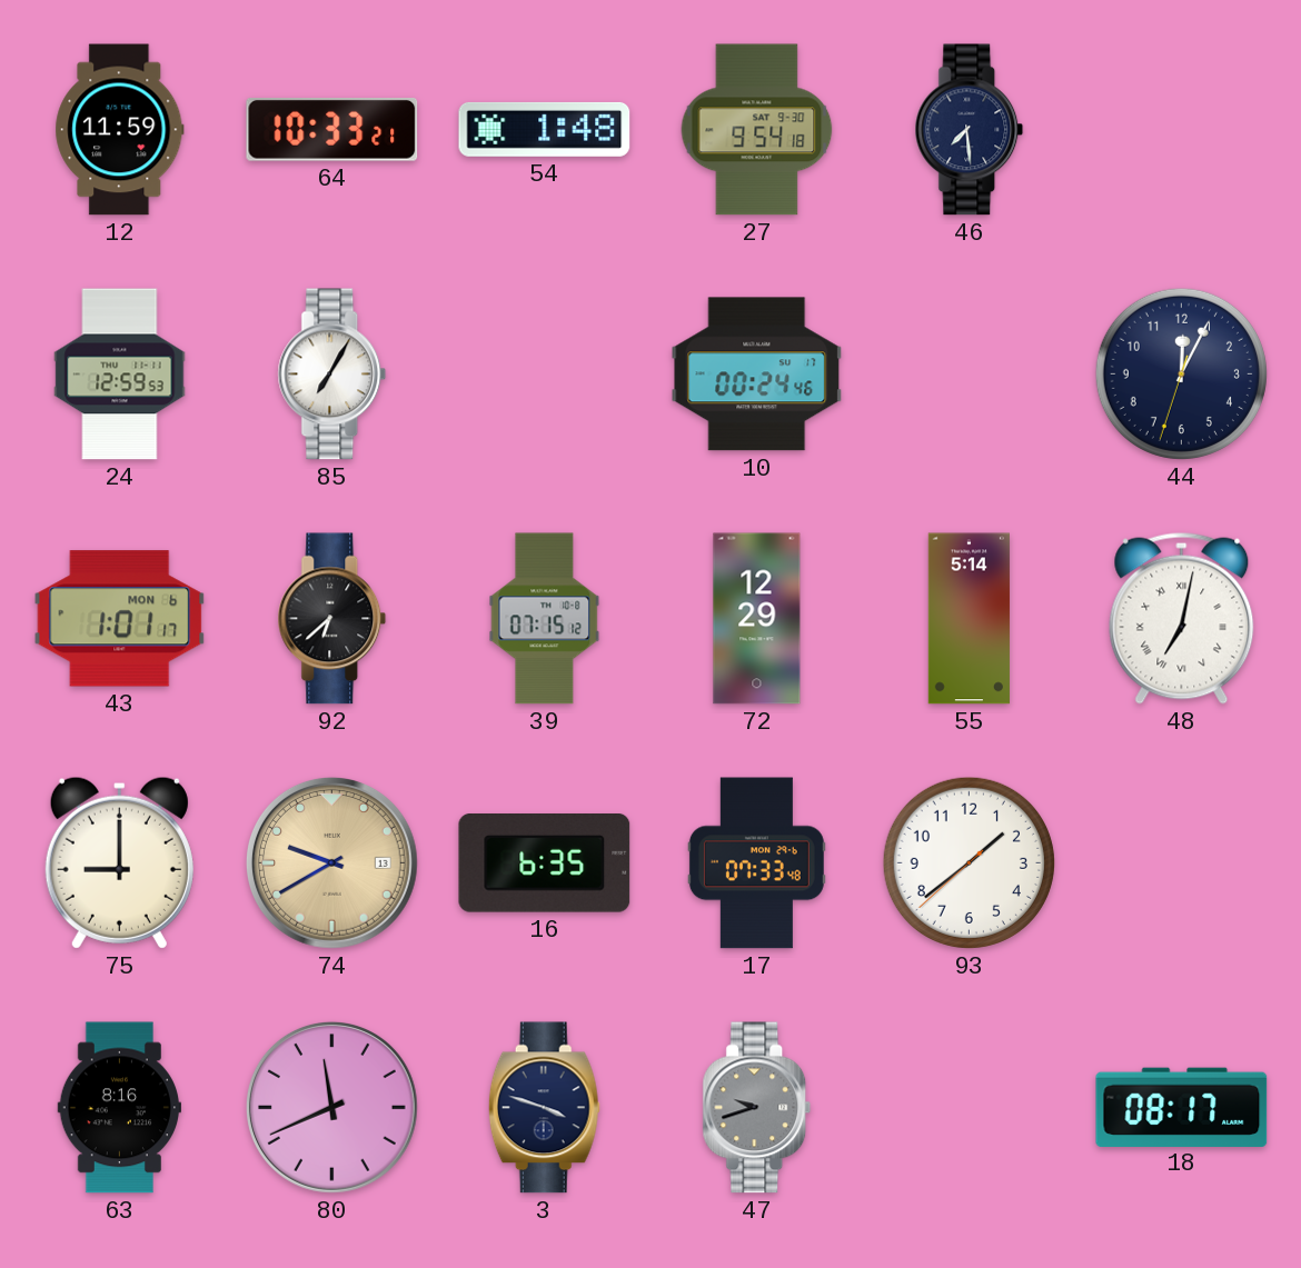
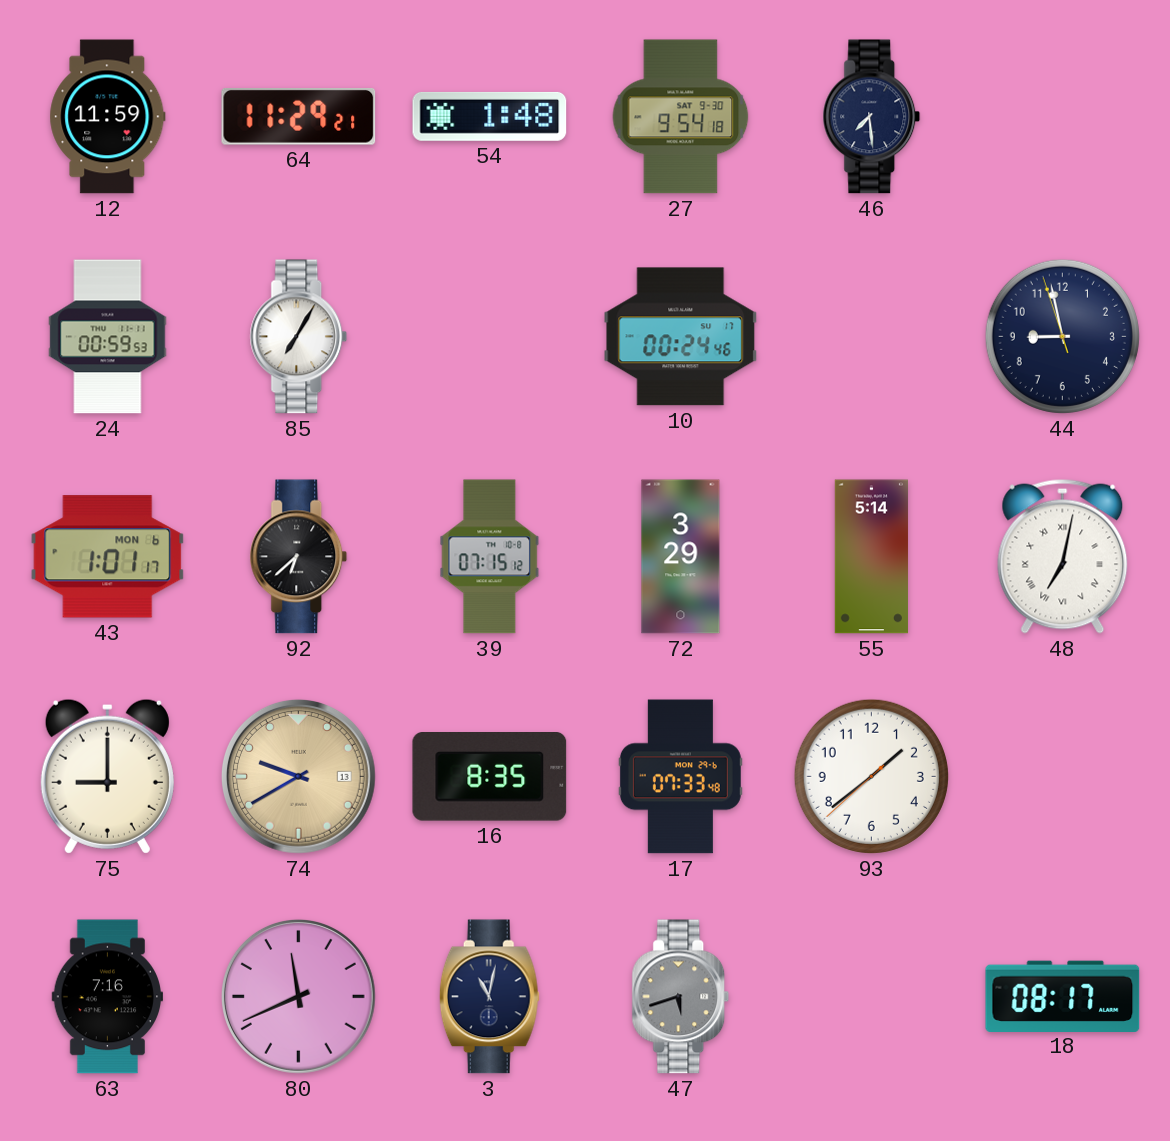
64: 10:33 -> 11:29 (299, 117)
24: 12:59 -> 00:59 (108, 337)
44: 12:04 -> 8:57 (1062, 336)
72: 12:29 -> 3:29 (681, 557)
16: 6:35 -> 8:35 (490, 777)
63: 8:16 -> 7:16 (107, 997)
3: 3:48 -> 11:02 (489, 997)
47: 9:42 -> 5:42 (681, 997)
